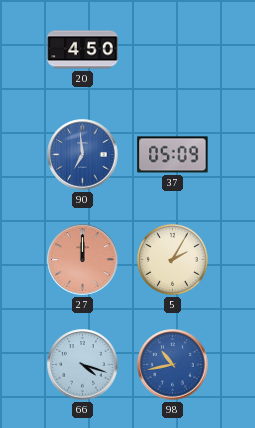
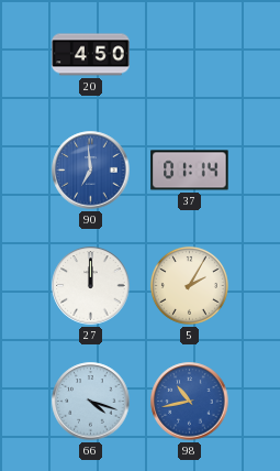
37: 05:09 -> 01:14 (190, 171)
27 dial: salmon -> white (91, 286)
